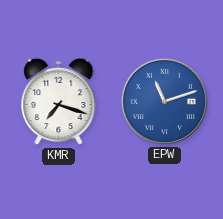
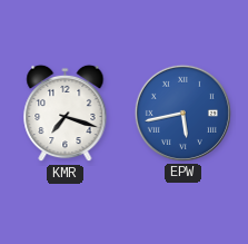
EPW: 11:12 -> 5:43 (182, 113)
